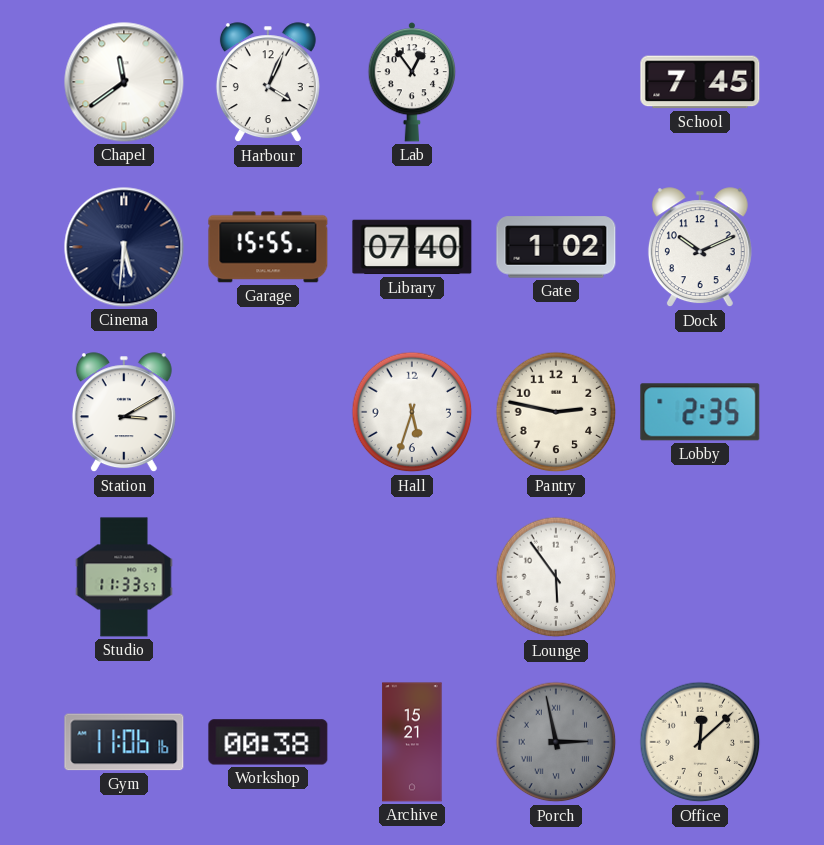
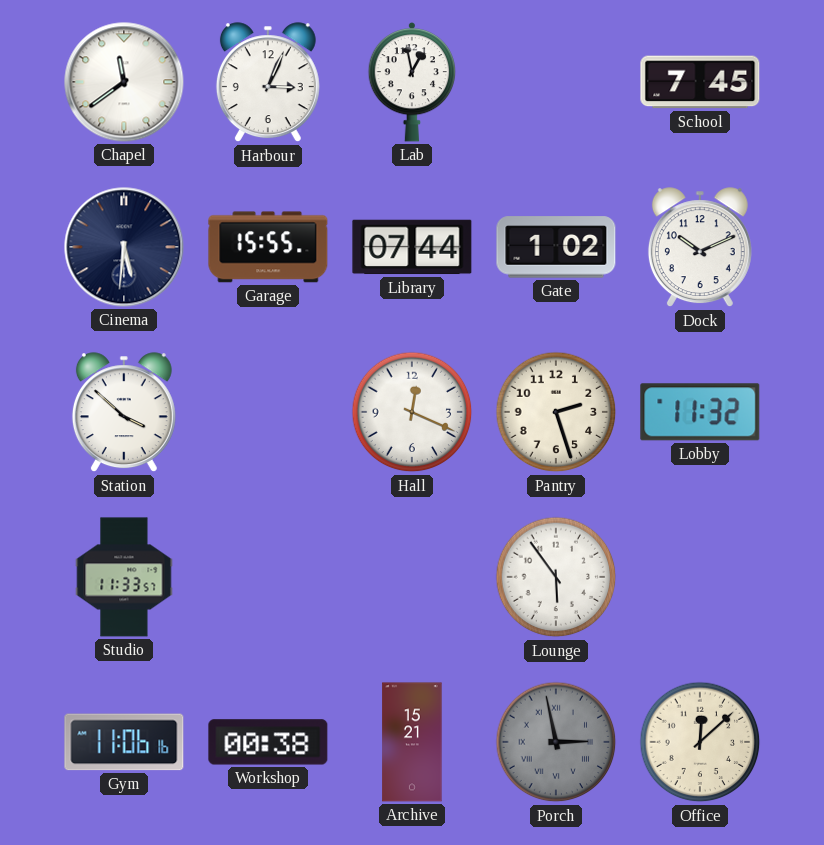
Harbour: 4:04 -> 3:04 (268, 83)
Lab: 12:54 -> 12:58 (412, 82)
Library: 07:40 -> 07:44 (412, 247)
Station: 3:10 -> 3:52 (124, 413)
Hall: 5:33 -> 12:19 (412, 412)
Pantry: 2:47 -> 2:27 (556, 412)
Lobby: 2:35 -> 11:32 (700, 412)
